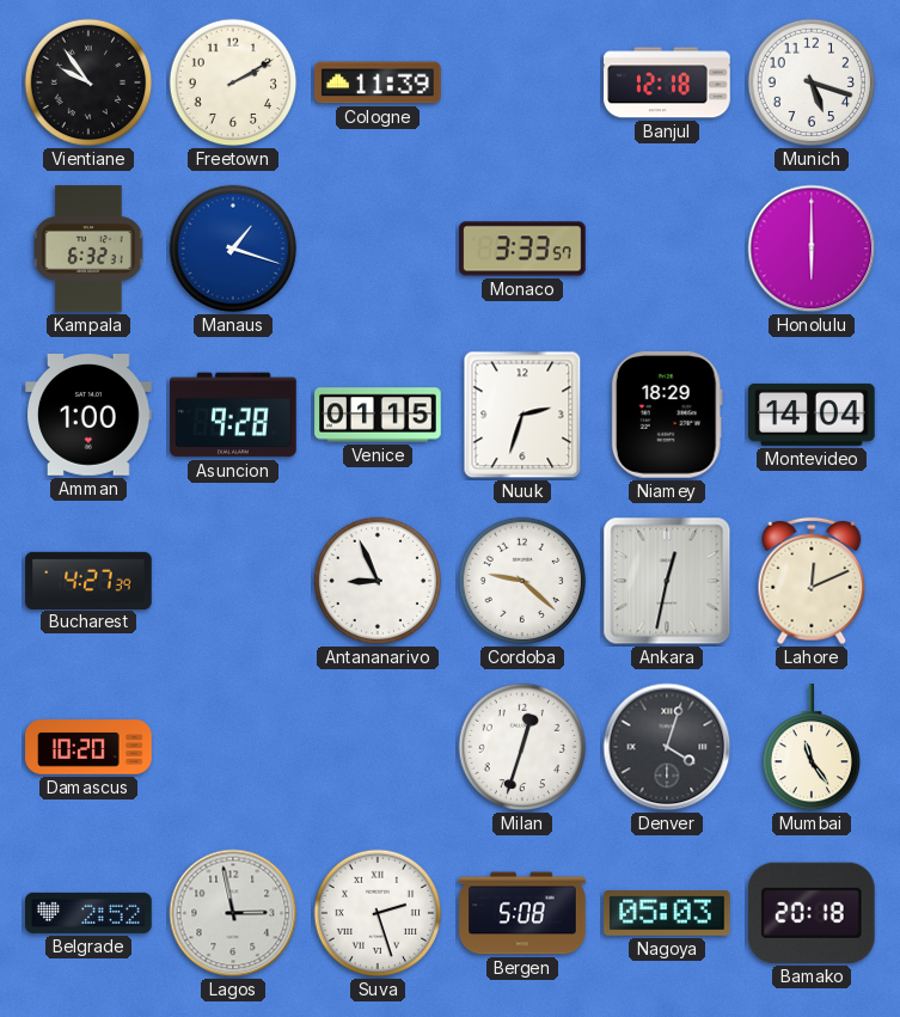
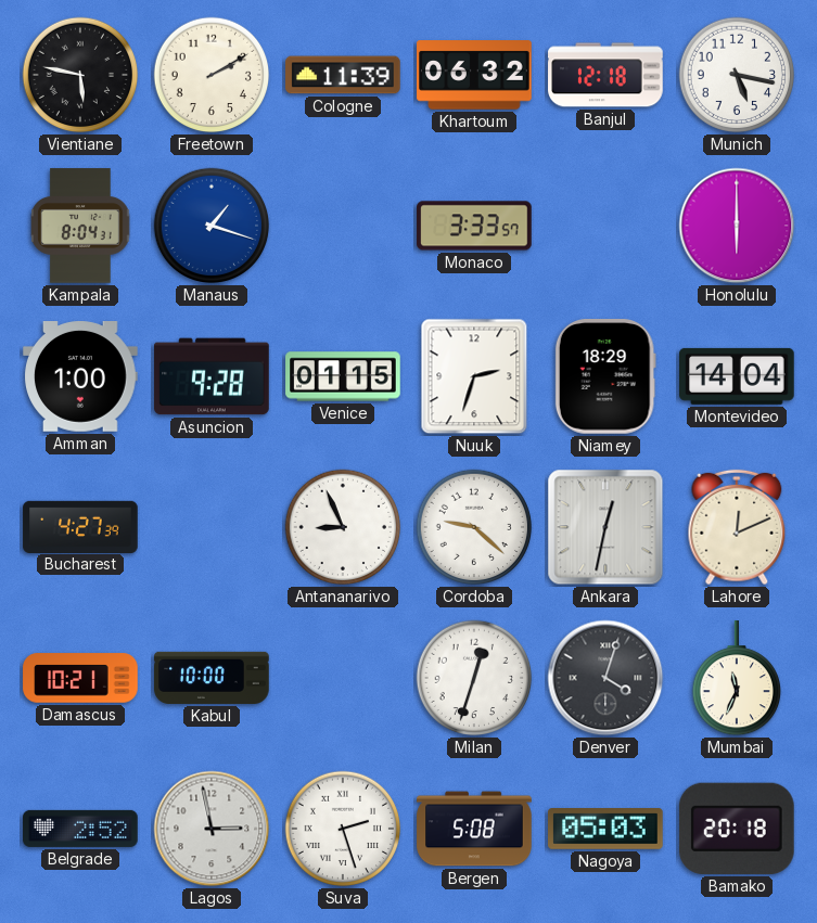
Vientiane: 9:54 -> 5:47 (80, 75)
Khartoum: none -> 06:32 (474, 75)
Munich: 5:18 -> 5:17 (737, 75)
Kampala: 6:32 -> 8:04 (80, 226)
Damascus: 10:20 -> 10:21 (80, 678)
Kabul: none -> 10:00 (212, 678)
Mumbai: 11:24 -> 11:34 (736, 679)
